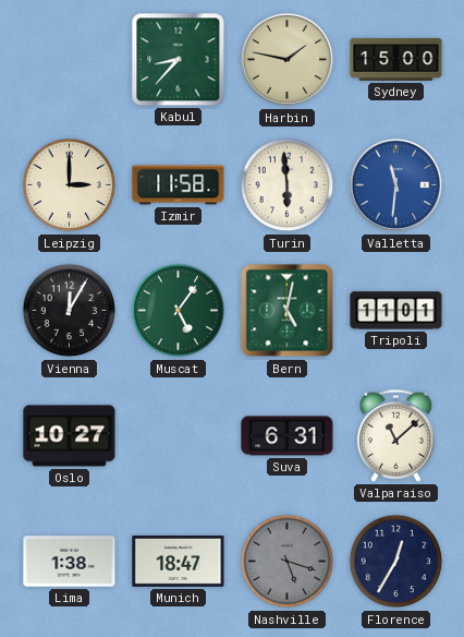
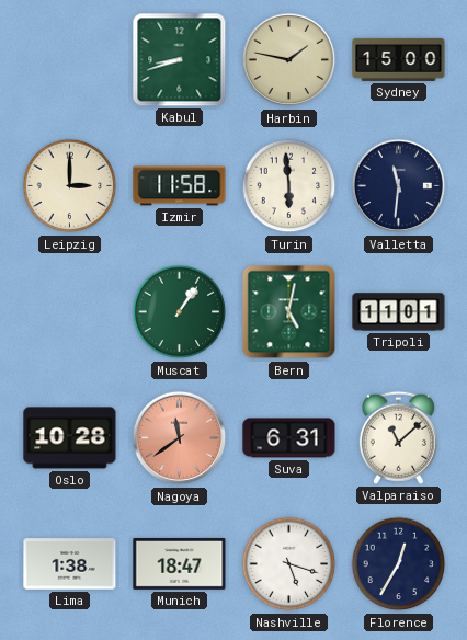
Kabul: 8:37 -> 8:42 (180, 60)
Valletta dial: blue -> navy (399, 186)
Vienna: 12:05 -> none (70, 311)
Muscat: 5:06 -> 1:06 (180, 312)
Oslo: 10:27 -> 10:28 (70, 438)
Nagoya: none -> 11:39 (180, 438)
Nashville dial: grey -> white (289, 564)
